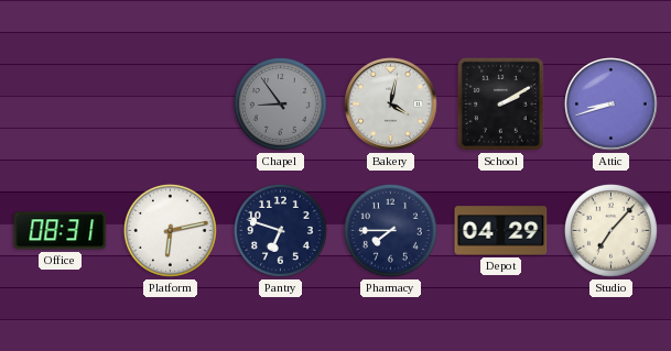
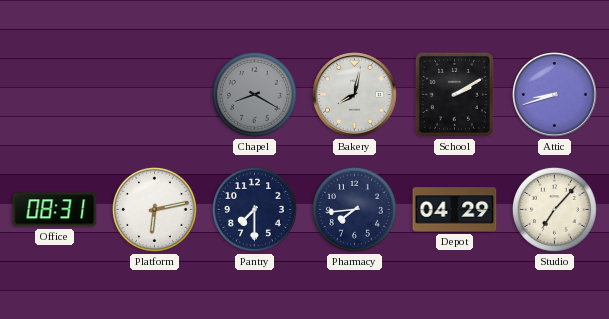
Chapel: 8:54 -> 8:20 (254, 94)
Bakery: 4:02 -> 8:02 (355, 95)
Pantry: 6:48 -> 7:30 (254, 209)
Pharmacy: 7:45 -> 7:44 (354, 209)
